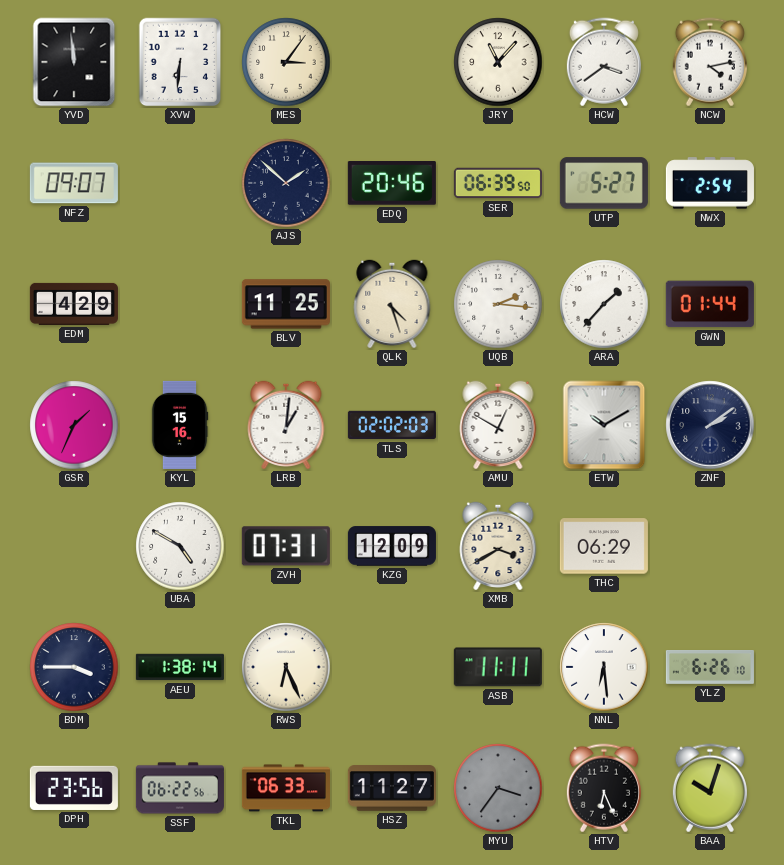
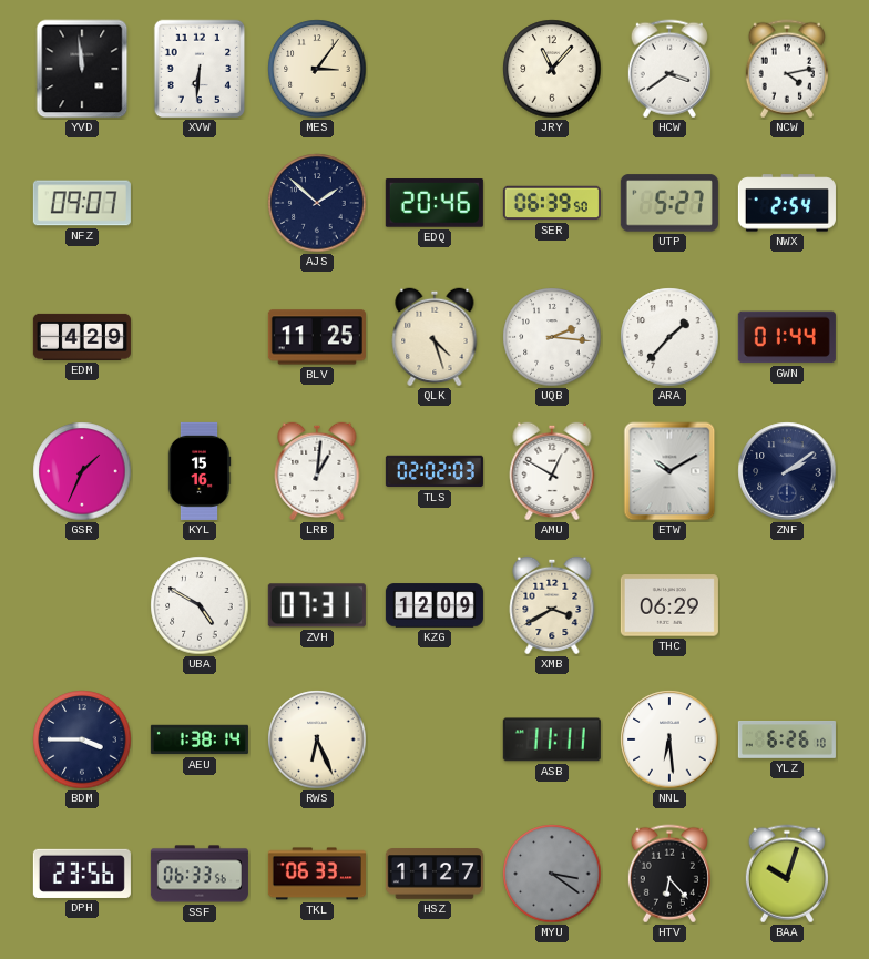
SSF: 06:22 -> 06:33 (200, 874)
MYU: 3:36 -> 3:21 (552, 874)
HTV: 6:26 -> 6:23 (669, 874)
